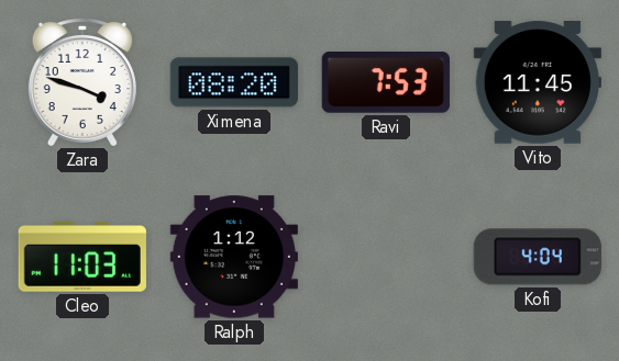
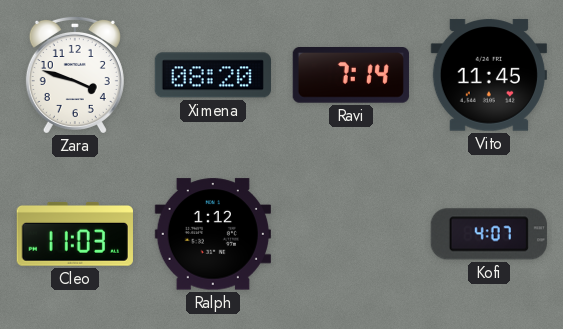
Ravi: 7:53 -> 7:14 (351, 75)
Kofi: 4:04 -> 4:07 (489, 234)
